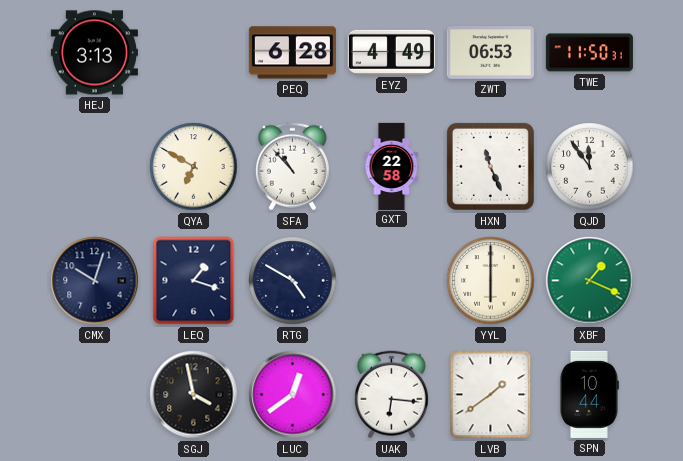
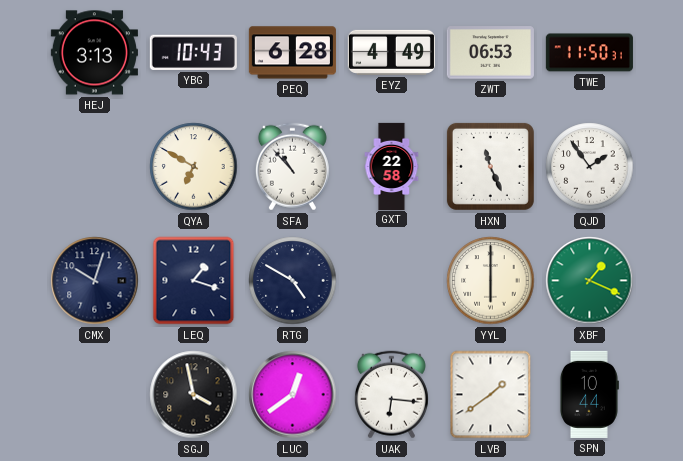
YBG: none -> 10:43 (193, 52)
QJD: 11:54 -> 1:54 (590, 167)
